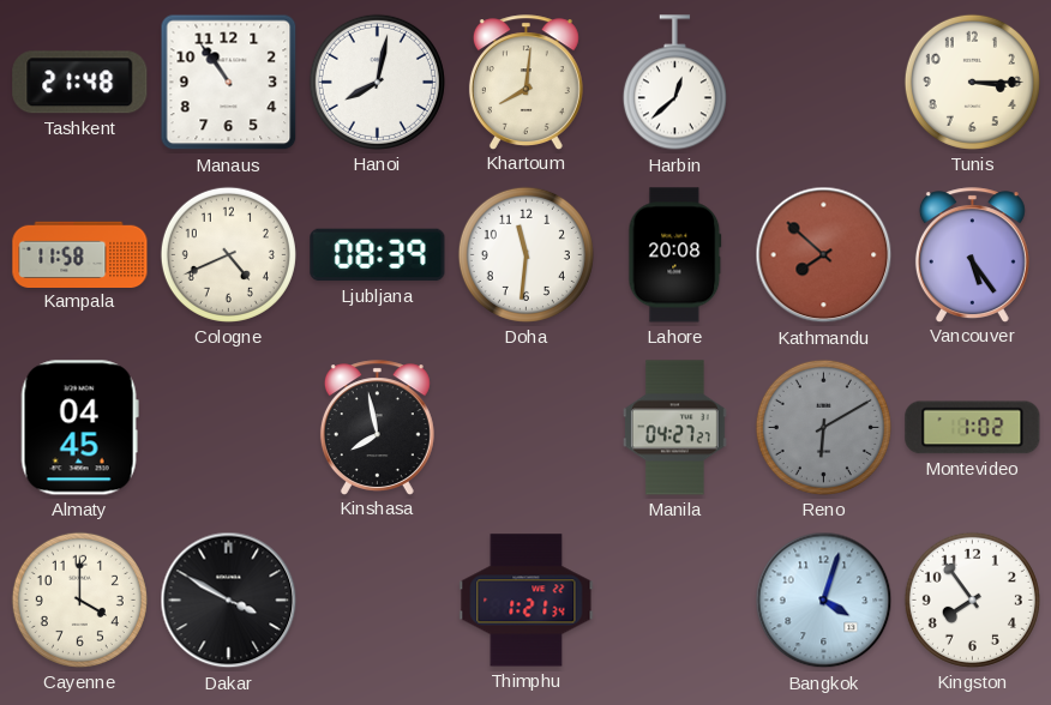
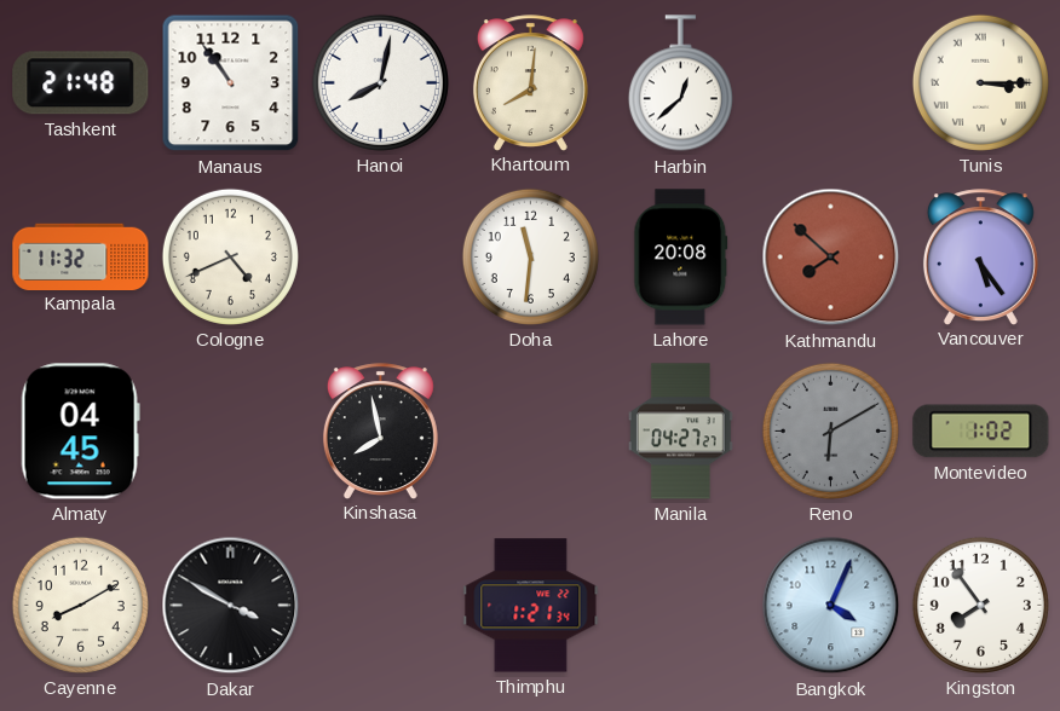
Tunis numerals: Arabic -> Roman (980, 82)
Kampala: 11:58 -> 11:32 (81, 256)
Ljubljana: 08:39 -> none (378, 255)
Cayenne: 4:00 -> 8:10 (80, 605)
Bangkok: 4:03 -> 4:04 (831, 606)
